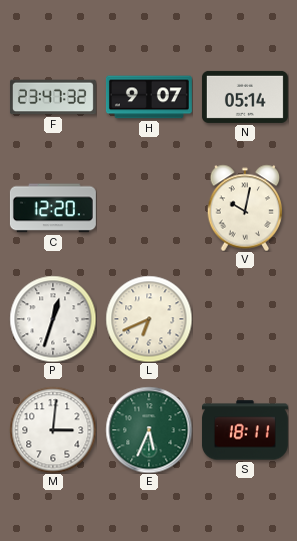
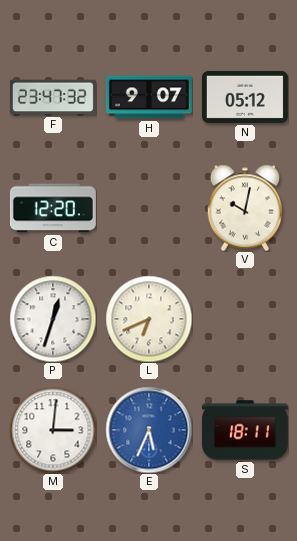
N: 05:14 -> 05:12 (245, 97)
E dial: green -> blue (149, 430)
